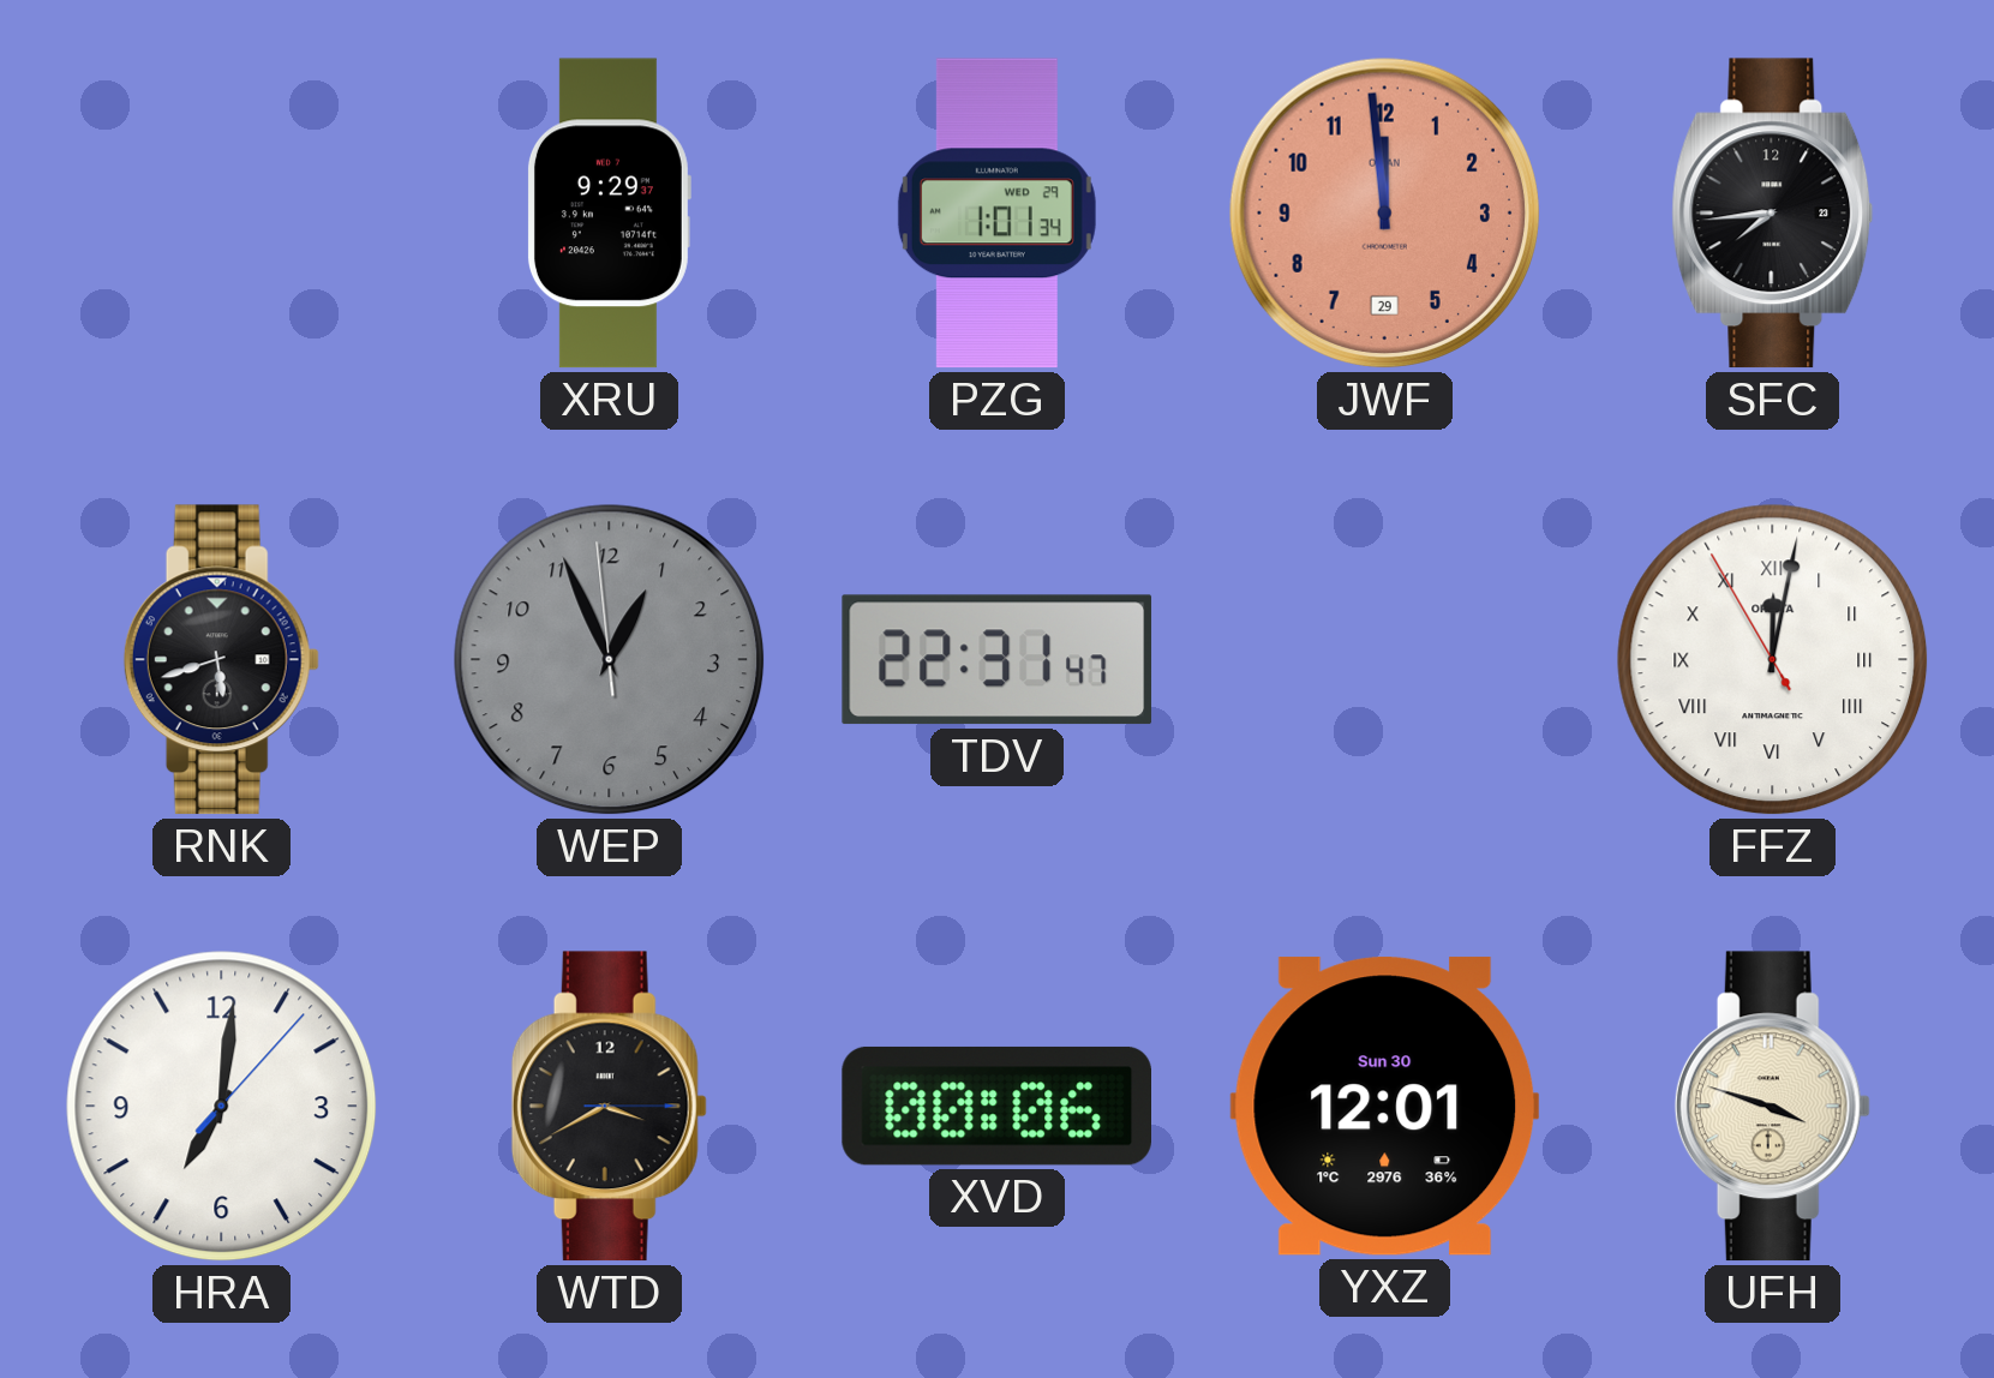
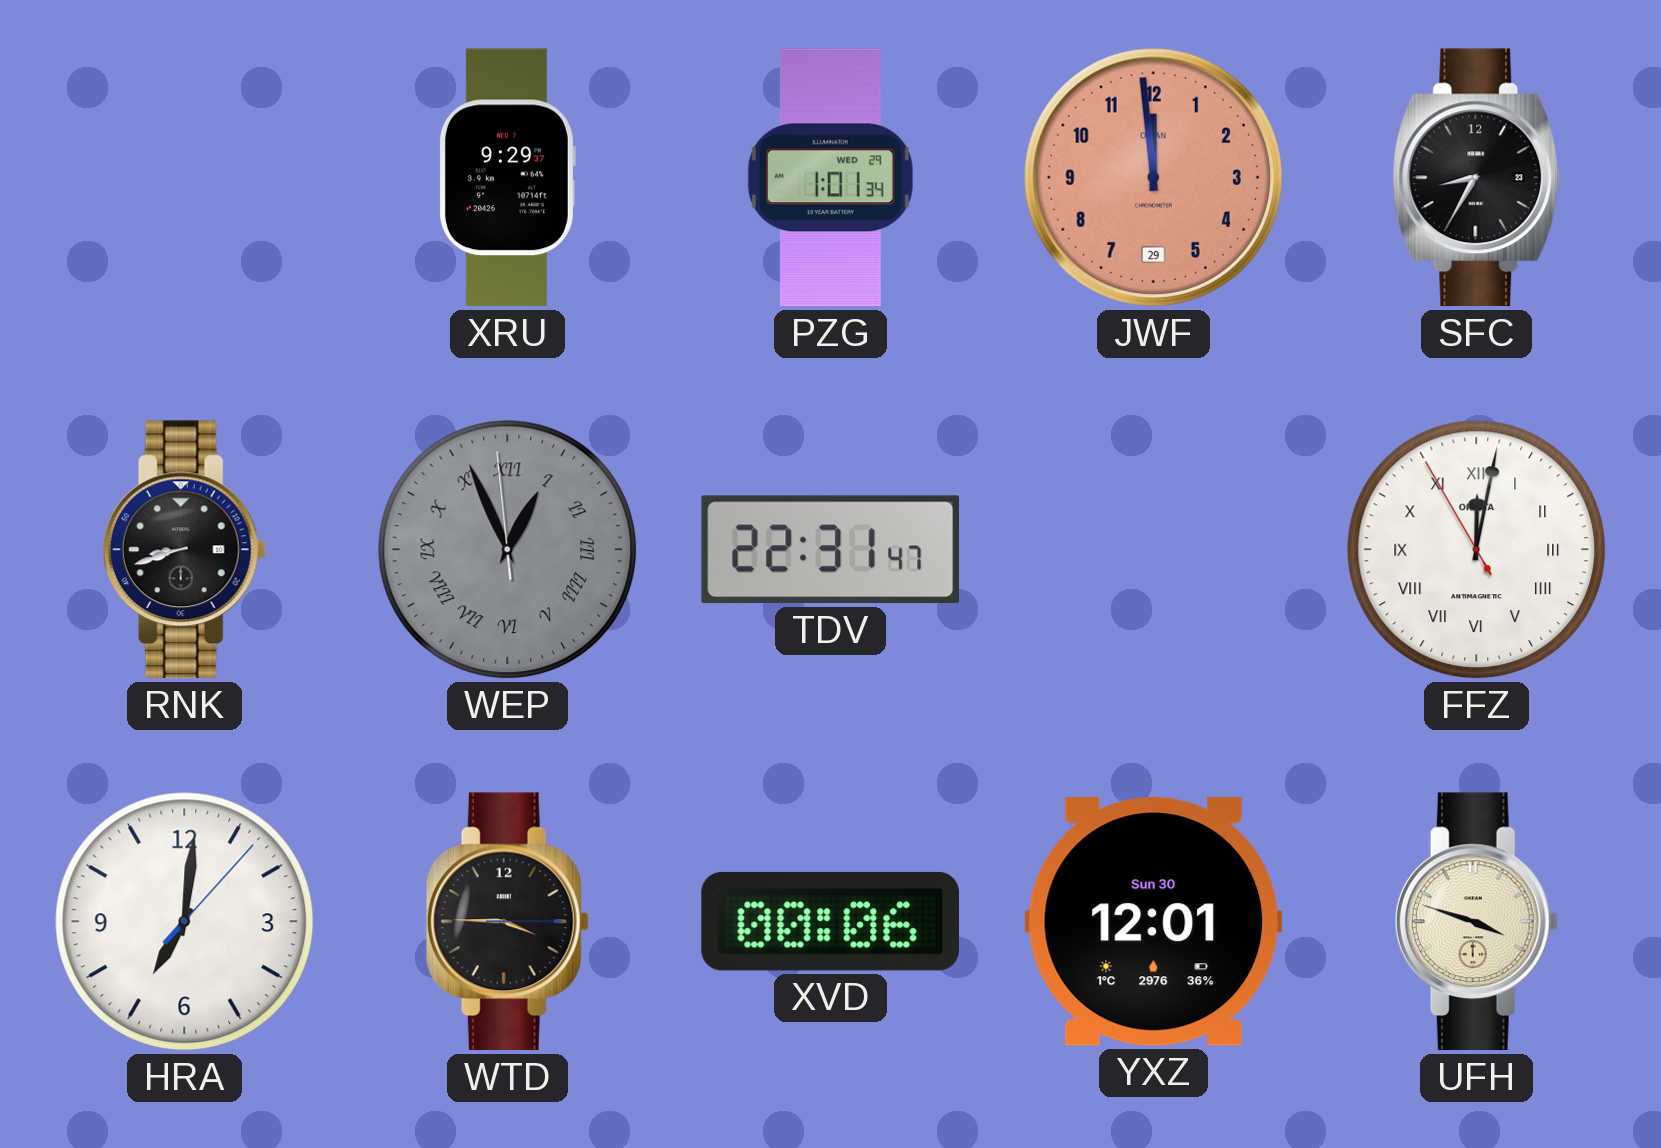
SFC: 7:44 -> 8:35 (1477, 178)
RNK: 5:42 -> 8:42 (184, 550)
WEP numerals: Arabic -> Roman (508, 550)
WTD: 3:40 -> 3:45 (507, 922)
